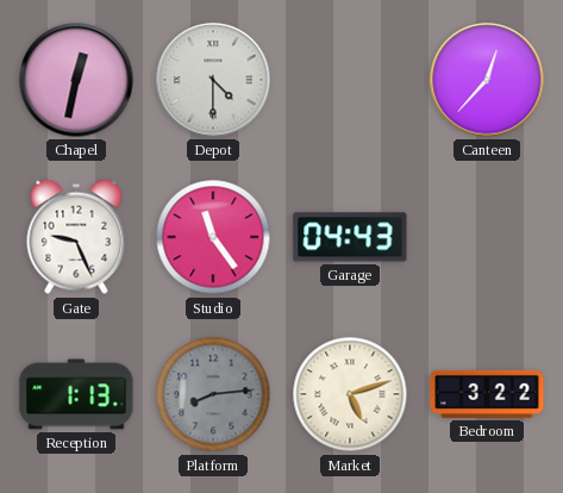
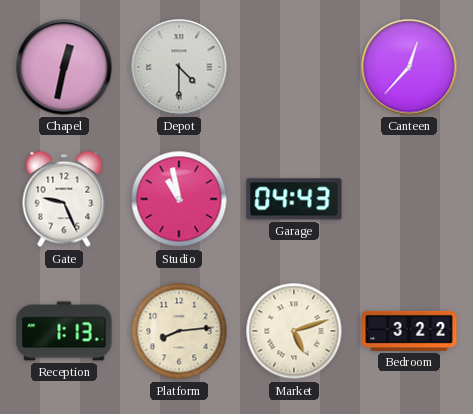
Studio: 11:24 -> 10:58 (179, 199)
Platform dial: grey -> cream (179, 331)
